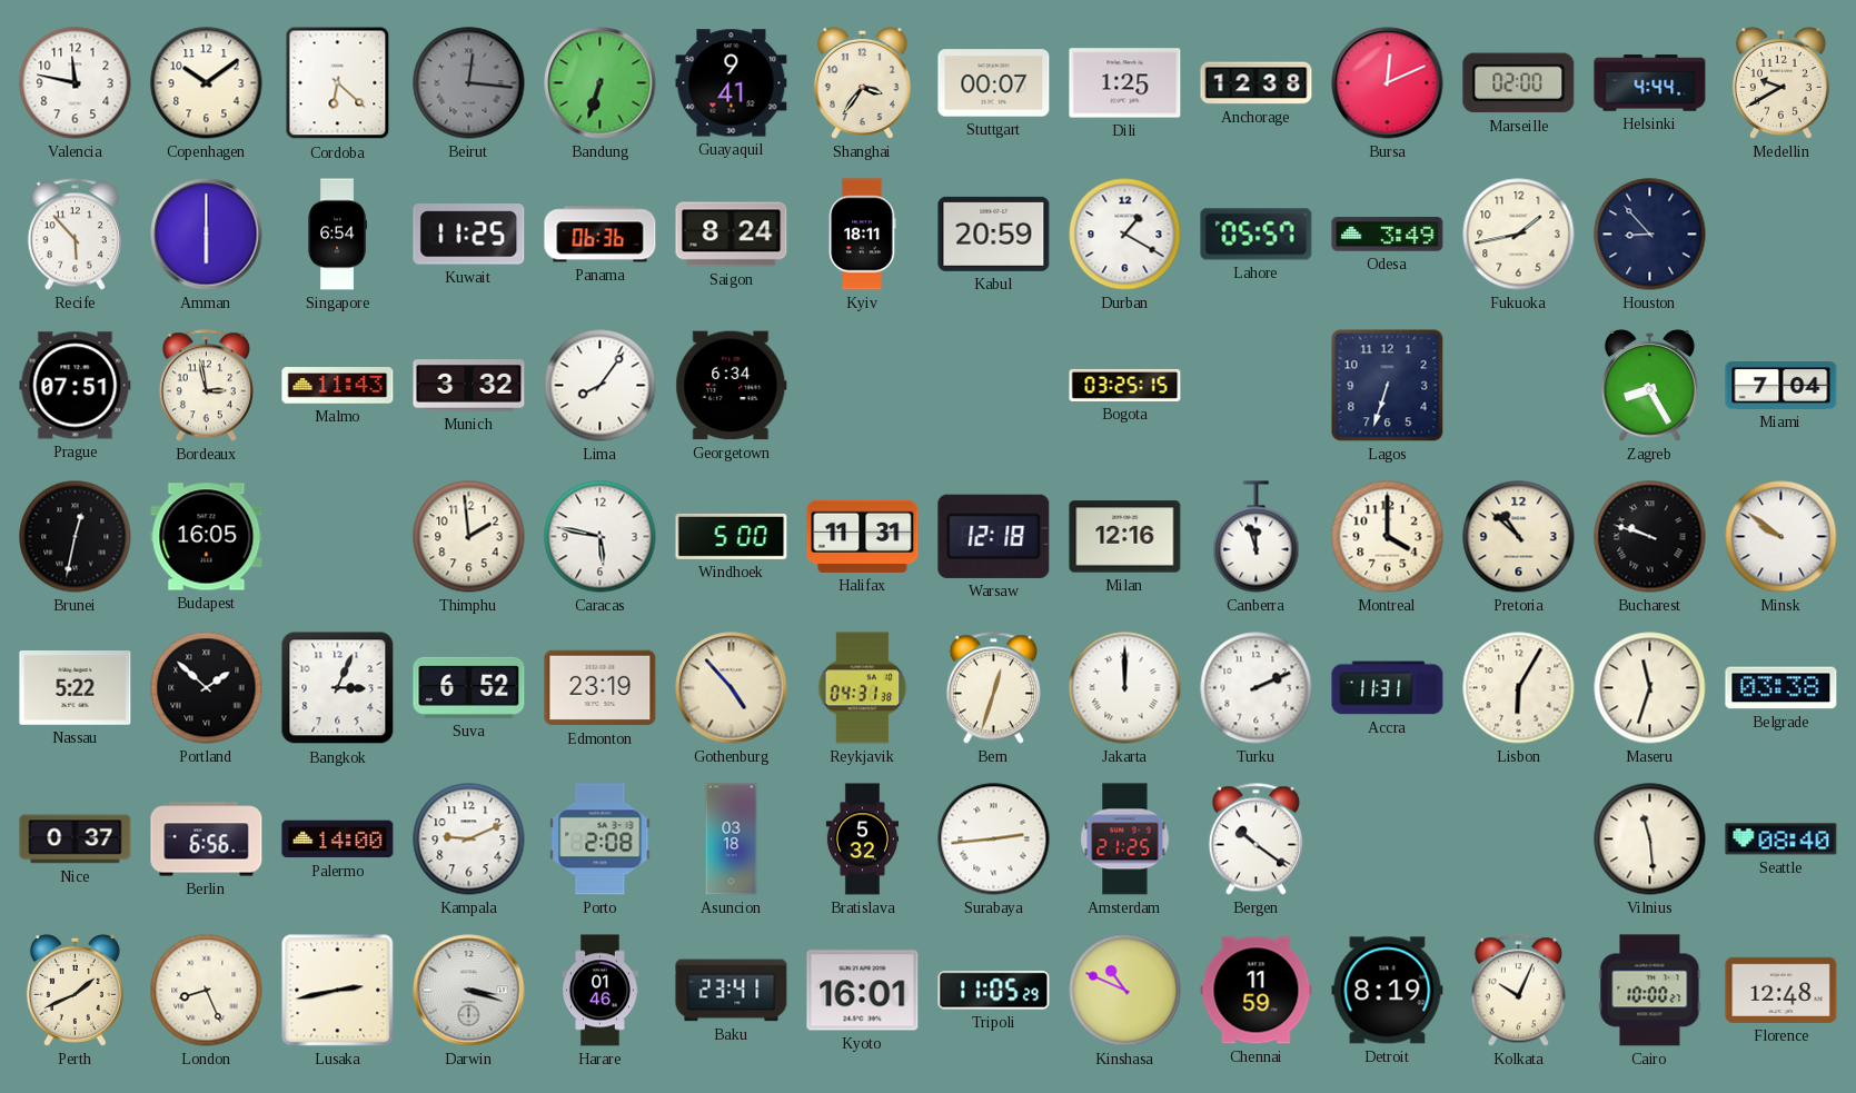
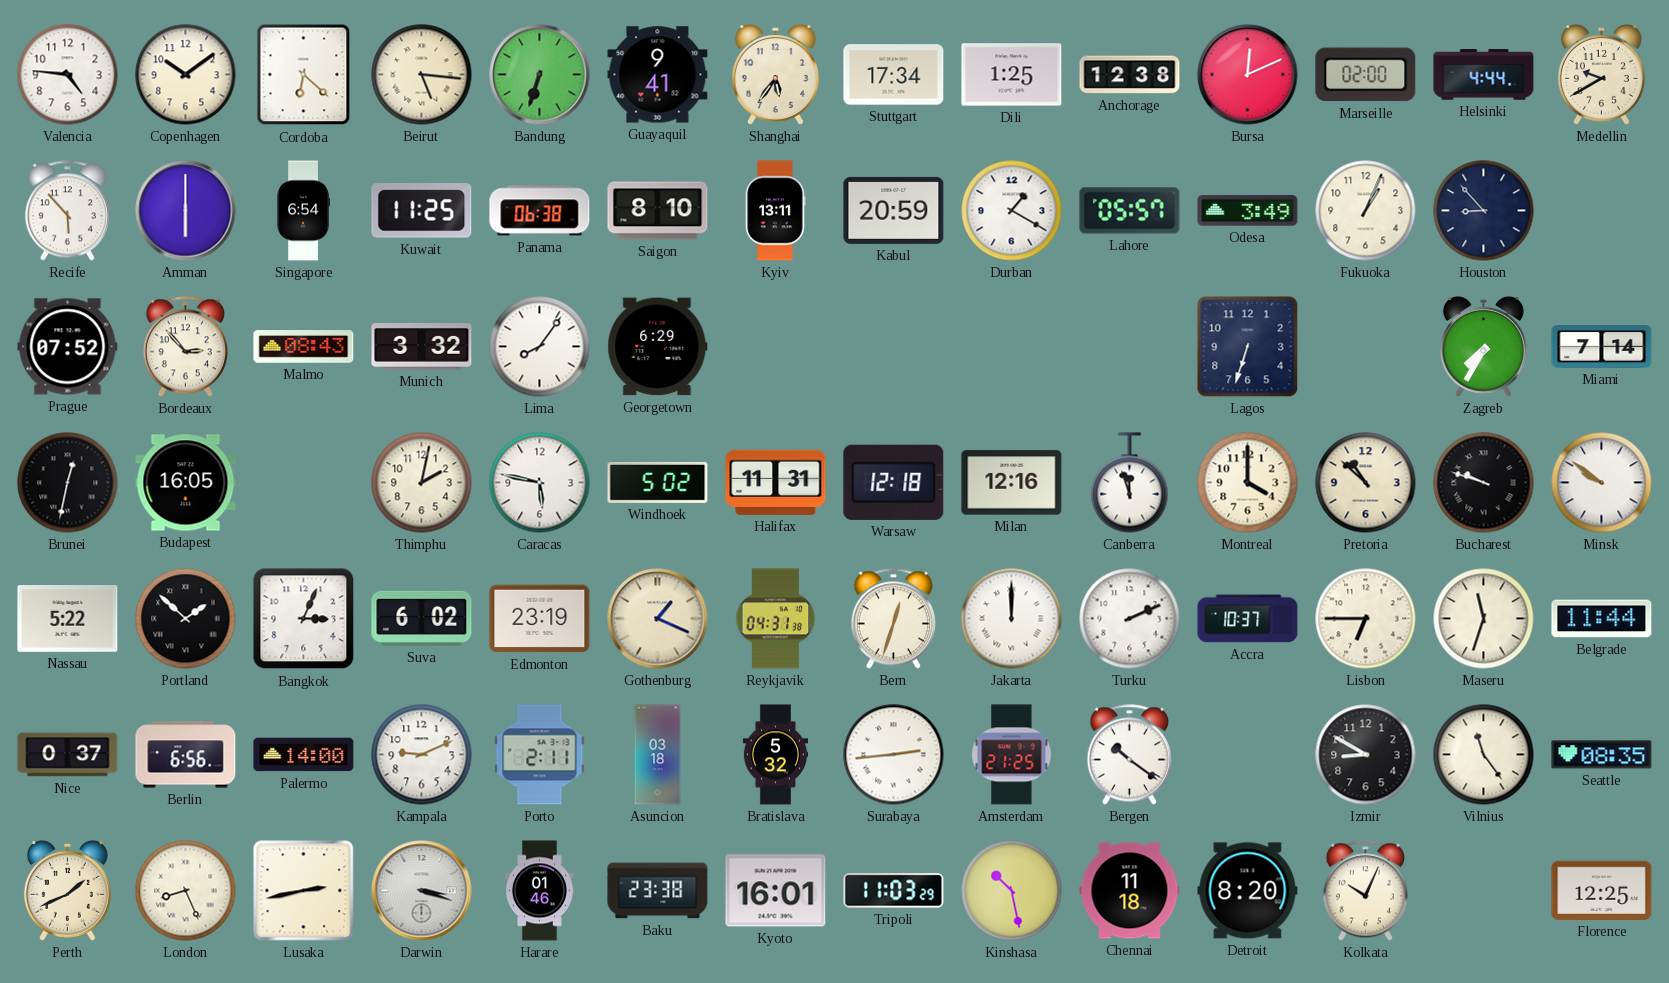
Valencia: 11:47 -> 4:46 (68, 75)
Beirut: 12:16 -> 5:16 (422, 75)
Beirut dial: grey -> cream (422, 75)
Shanghai: 3:36 -> 5:36 (775, 74)
Stuttgart: 00:07 -> 17:34 (894, 75)
Panama: 06:36 -> 06:38 (540, 211)
Saigon: 8:24 -> 8:10 (658, 211)
Kyiv: 18:11 -> 13:11 (776, 211)
Fukuoka: 1:43 -> 1:04 (1366, 211)
Prague: 07:51 -> 07:52 (68, 347)
Bordeaux: 2:58 -> 2:53 (185, 347)
Malmo: 11:43 -> 08:43 (304, 347)
Georgetown: 6:34 -> 6:29 (658, 347)
Bogota: 03:25 -> none (1125, 385)
Zagreb: 8:25 -> 7:35 (1483, 346)
Miami: 7:04 -> 7:14 (1602, 347)
Thimphu: 1:59 -> 2:02 (422, 483)
Windhoek: 5:00 -> 5:02 (658, 482)
Suva: 6:52 -> 6:02 (422, 618)
Gothenburg: 4:53 -> 1:19 (658, 619)
Accra: 11:31 -> 10:37 (1248, 619)
Lisbon: 6:05 -> 6:45 (1366, 619)
Belgrade: 03:38 -> 11:44 (1602, 619)
Porto: 2:08 -> 2:11 (540, 755)
Izmir: none -> 8:50 (1366, 755)
Vilnius: 11:29 -> 11:24 (1484, 755)
Seattle: 08:40 -> 08:35 (1602, 755)
Baku: 23:41 -> 23:38 (658, 891)
Tripoli: 11:05 -> 11:03 (894, 891)
Kinshasa: 10:49 -> 10:28 (1012, 891)
Chennai: 11:59 -> 11:18 (1130, 891)
Detroit: 8:19 -> 8:20 (1248, 891)
Cairo: 10:00 -> none (1650, 991)
Florence: 12:48 -> 12:25 (1602, 890)
